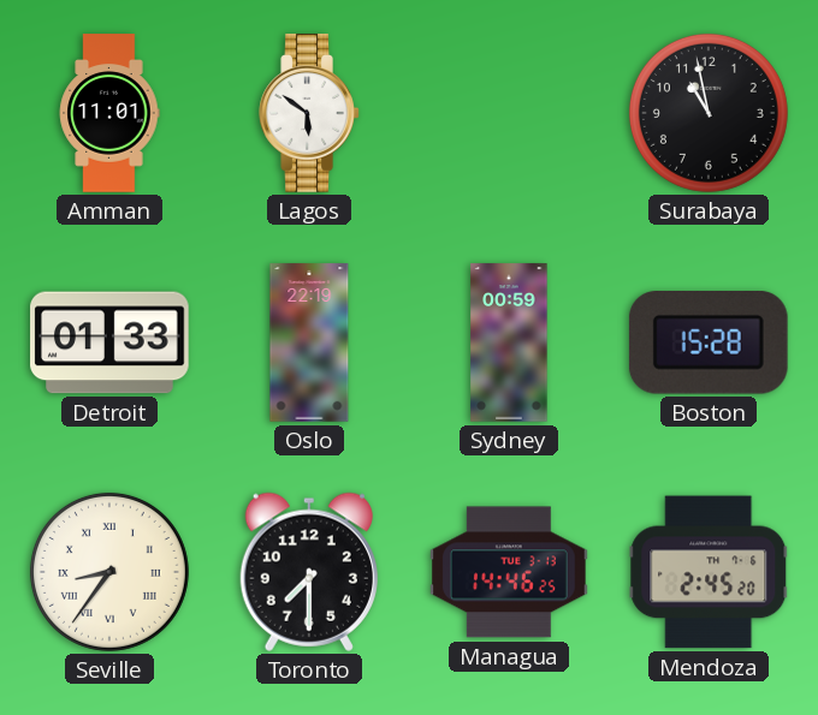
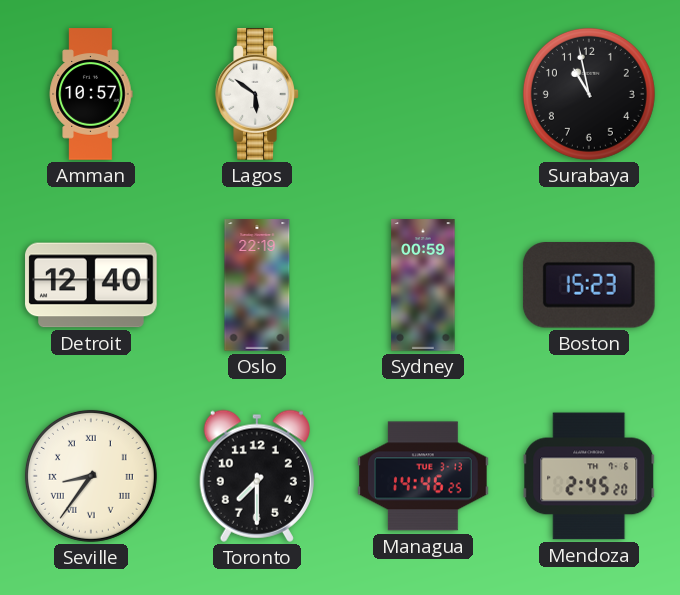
Amman: 11:01 -> 10:57 (91, 94)
Detroit: 01:33 -> 12:40 (91, 285)
Boston: 15:28 -> 15:23 (589, 286)
